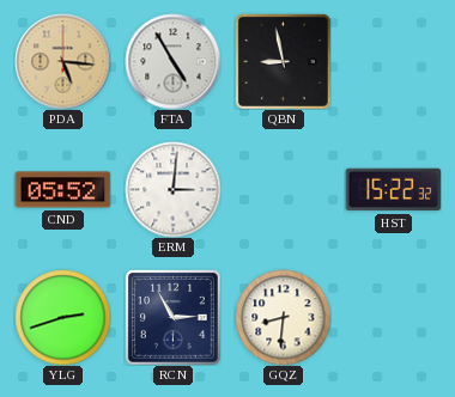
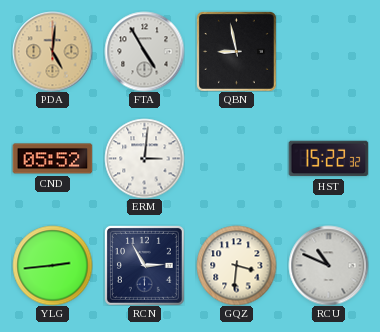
PDA: 5:16 -> 5:01 (52, 51)
YLG: 2:42 -> 2:44 (52, 265)
GQZ: 8:31 -> 3:31 (236, 265)
RCU: none -> 10:49 (328, 265)
